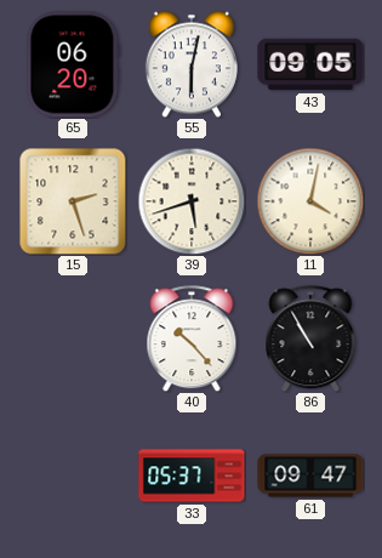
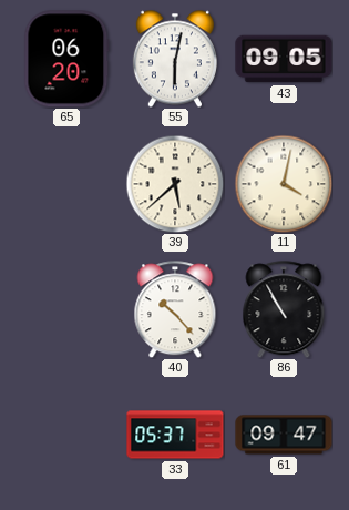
15: 2:27 -> none (73, 201)
39: 5:42 -> 5:38 (175, 184)
